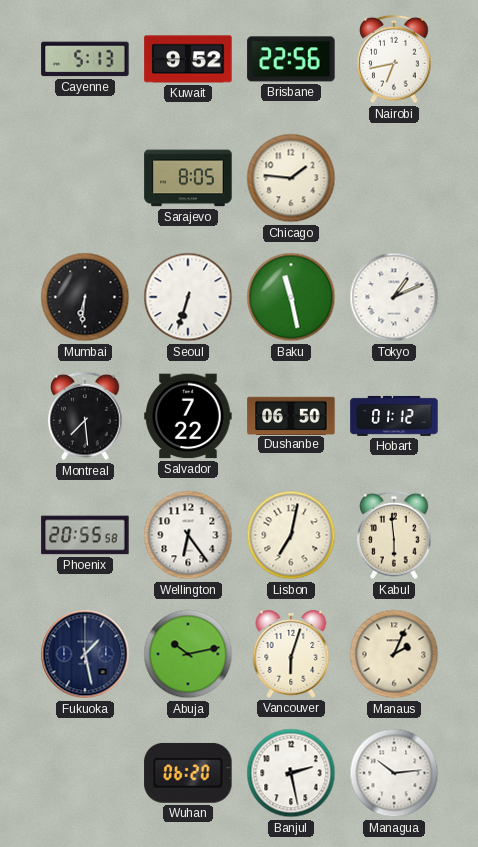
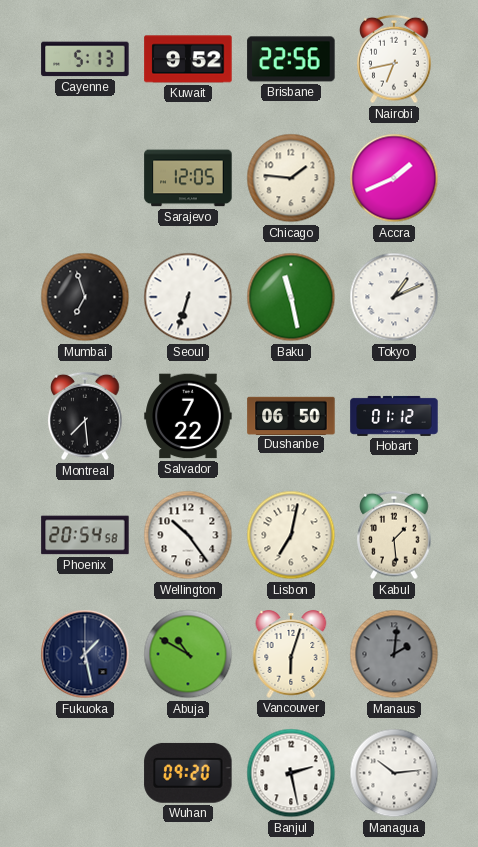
Sarajevo: 8:05 -> 12:05 (188, 178)
Accra: none -> 1:41 (394, 178)
Mumbai: 6:31 -> 6:57 (85, 297)
Phoenix: 20:55 -> 20:54 (85, 535)
Wellington: 6:24 -> 10:24 (188, 535)
Kabul: 5:59 -> 1:29 (394, 535)
Abuja: 10:13 -> 10:50 (188, 654)
Manaus: 2:04 -> 2:01 (394, 654)
Manaus dial: cream -> grey (394, 654)
Wuhan: 06:20 -> 09:20 (188, 773)
